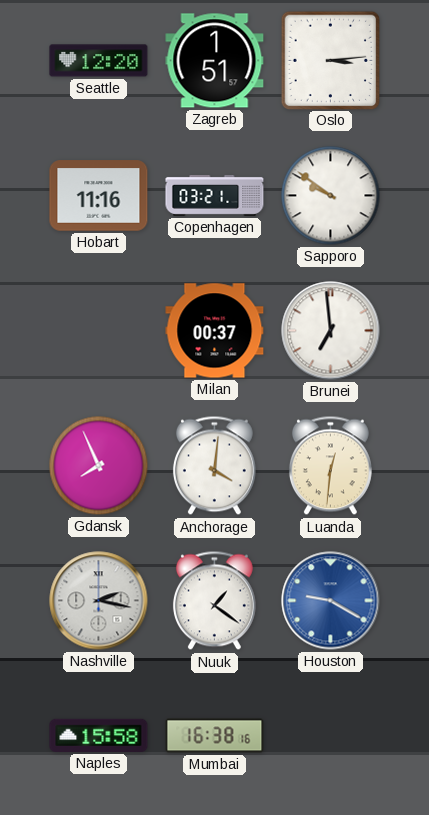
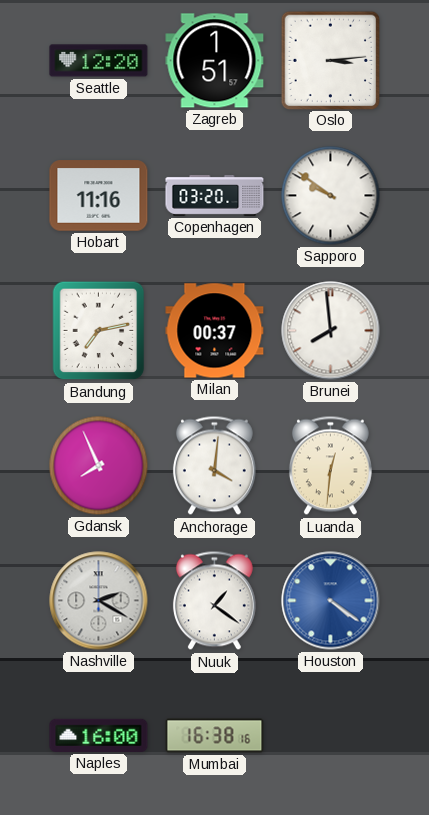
Copenhagen: 03:21 -> 03:20 (215, 195)
Bandung: none -> 7:13 (99, 331)
Brunei: 6:59 -> 7:59 (331, 331)
Nashville: 2:17 -> 2:20 (99, 601)
Houston: 9:20 -> 4:21 (331, 601)
Naples: 15:58 -> 16:00 (99, 735)
